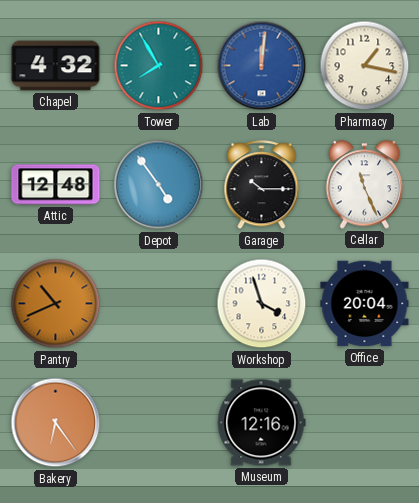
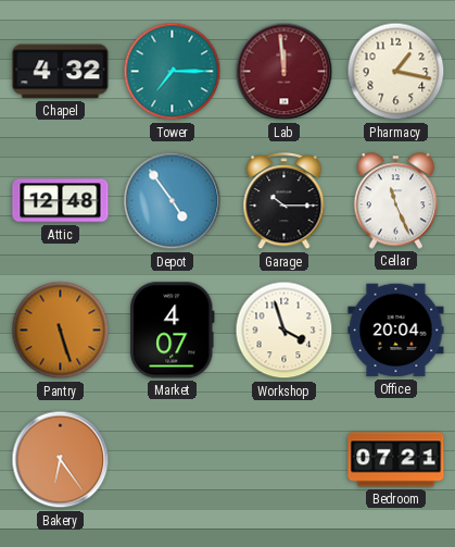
Tower: 7:55 -> 7:15 (173, 72)
Lab: 12:01 -> 11:59 (285, 72)
Lab dial: blue -> burgundy (285, 72)
Pantry: 10:41 -> 5:27 (61, 331)
Market: none -> 4:07 (172, 331)
Museum: 12:16 -> none (261, 423)
Bedroom: none -> 07:21 (396, 460)
